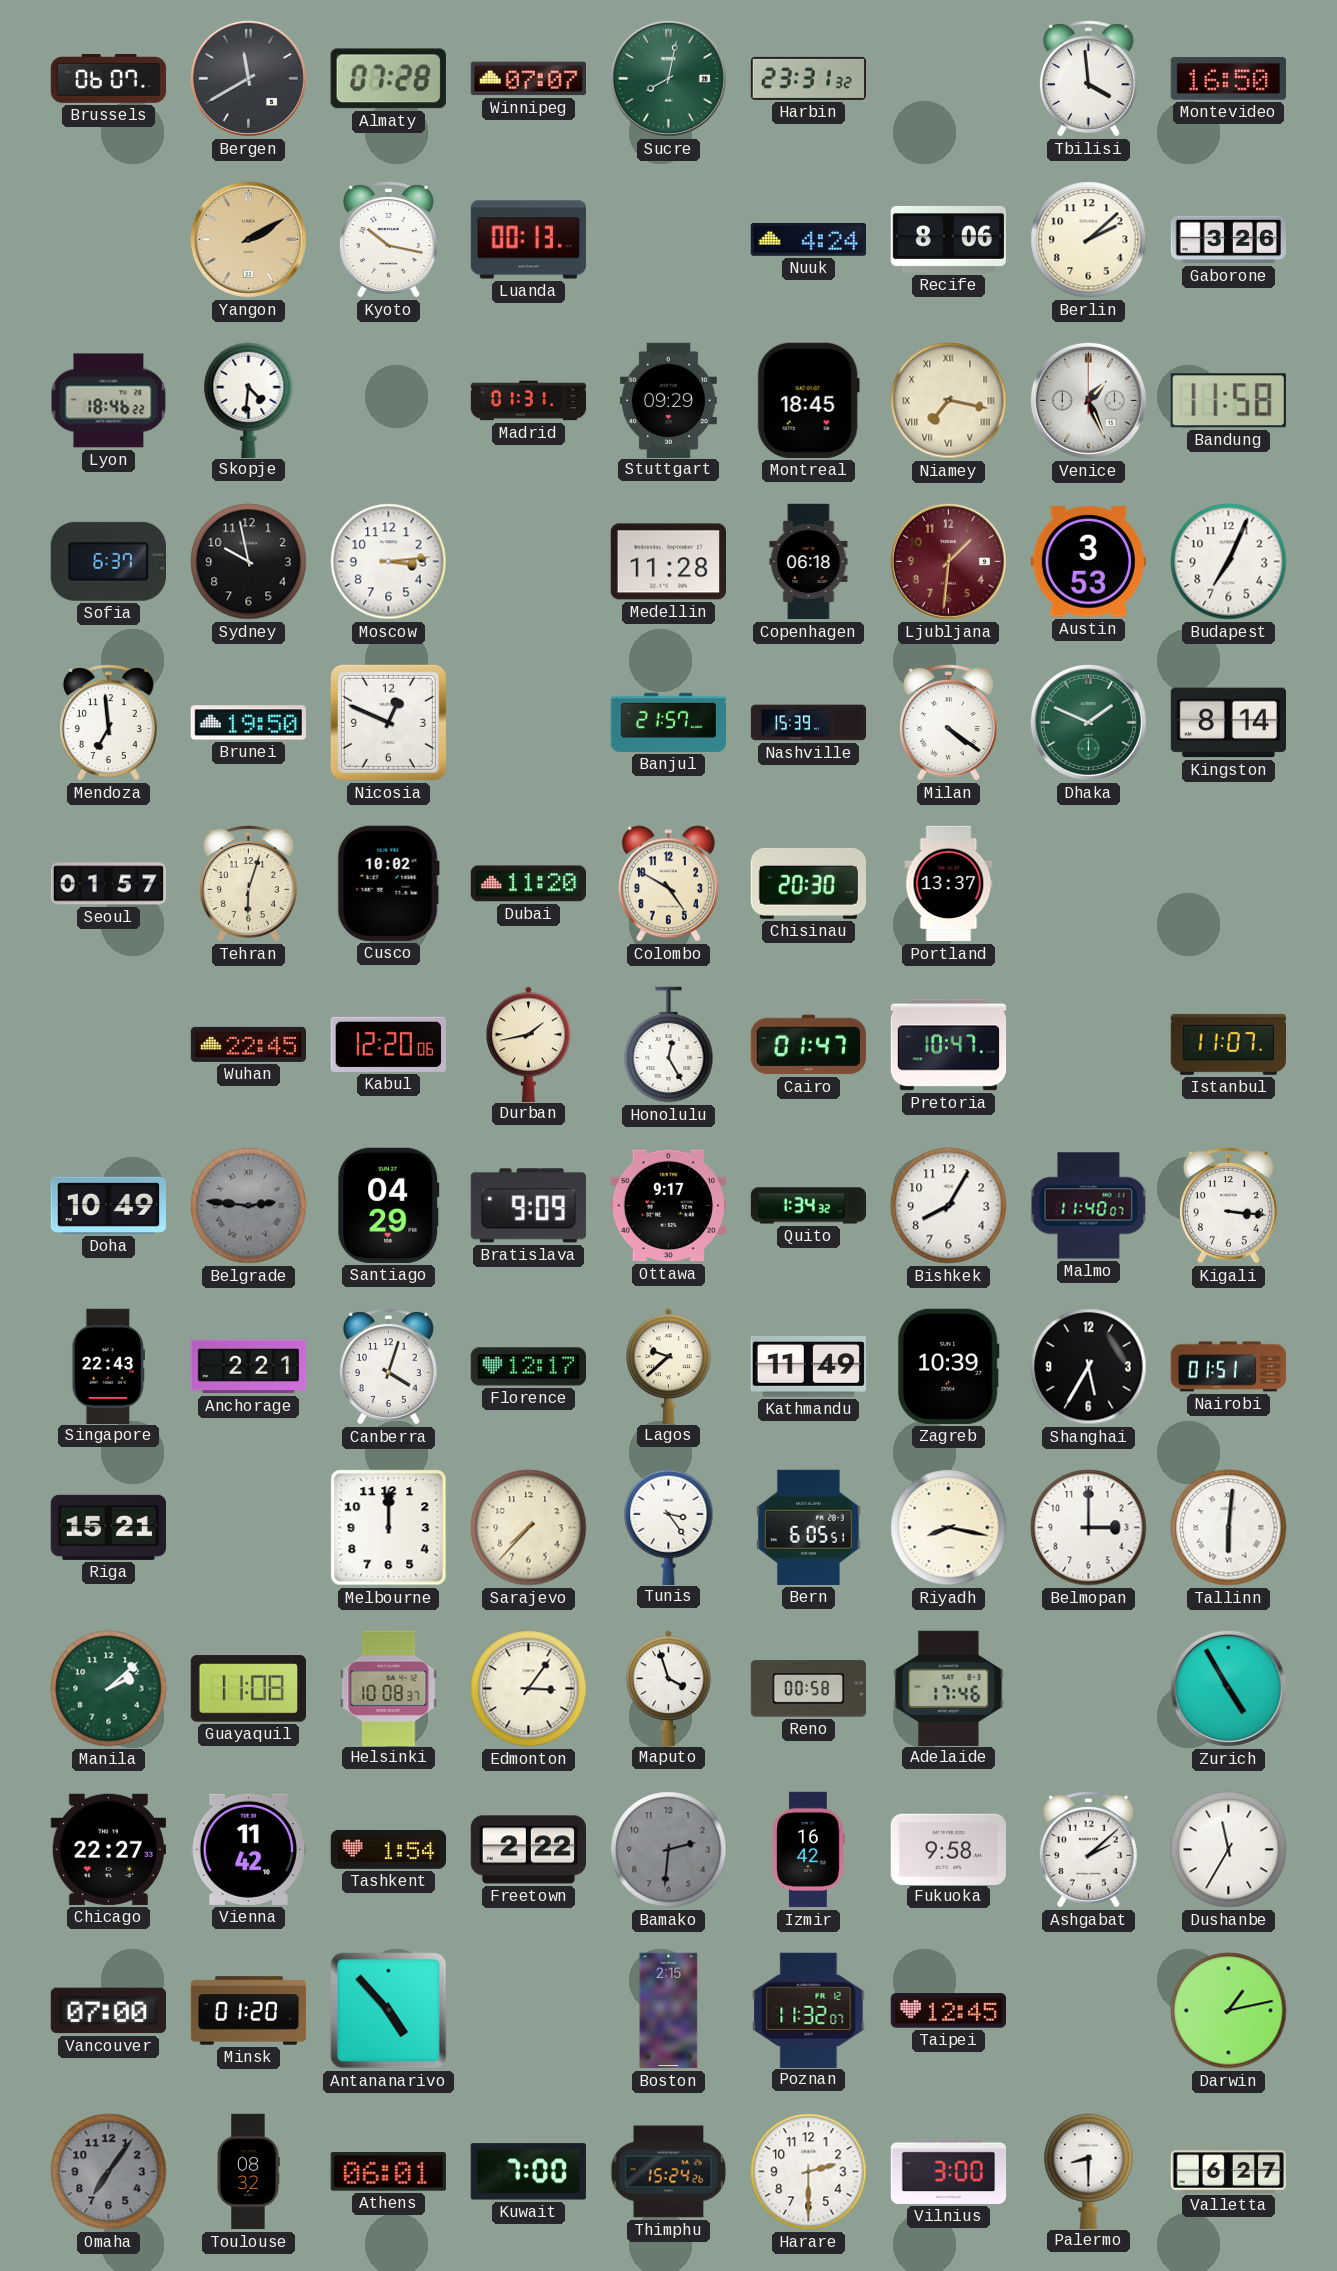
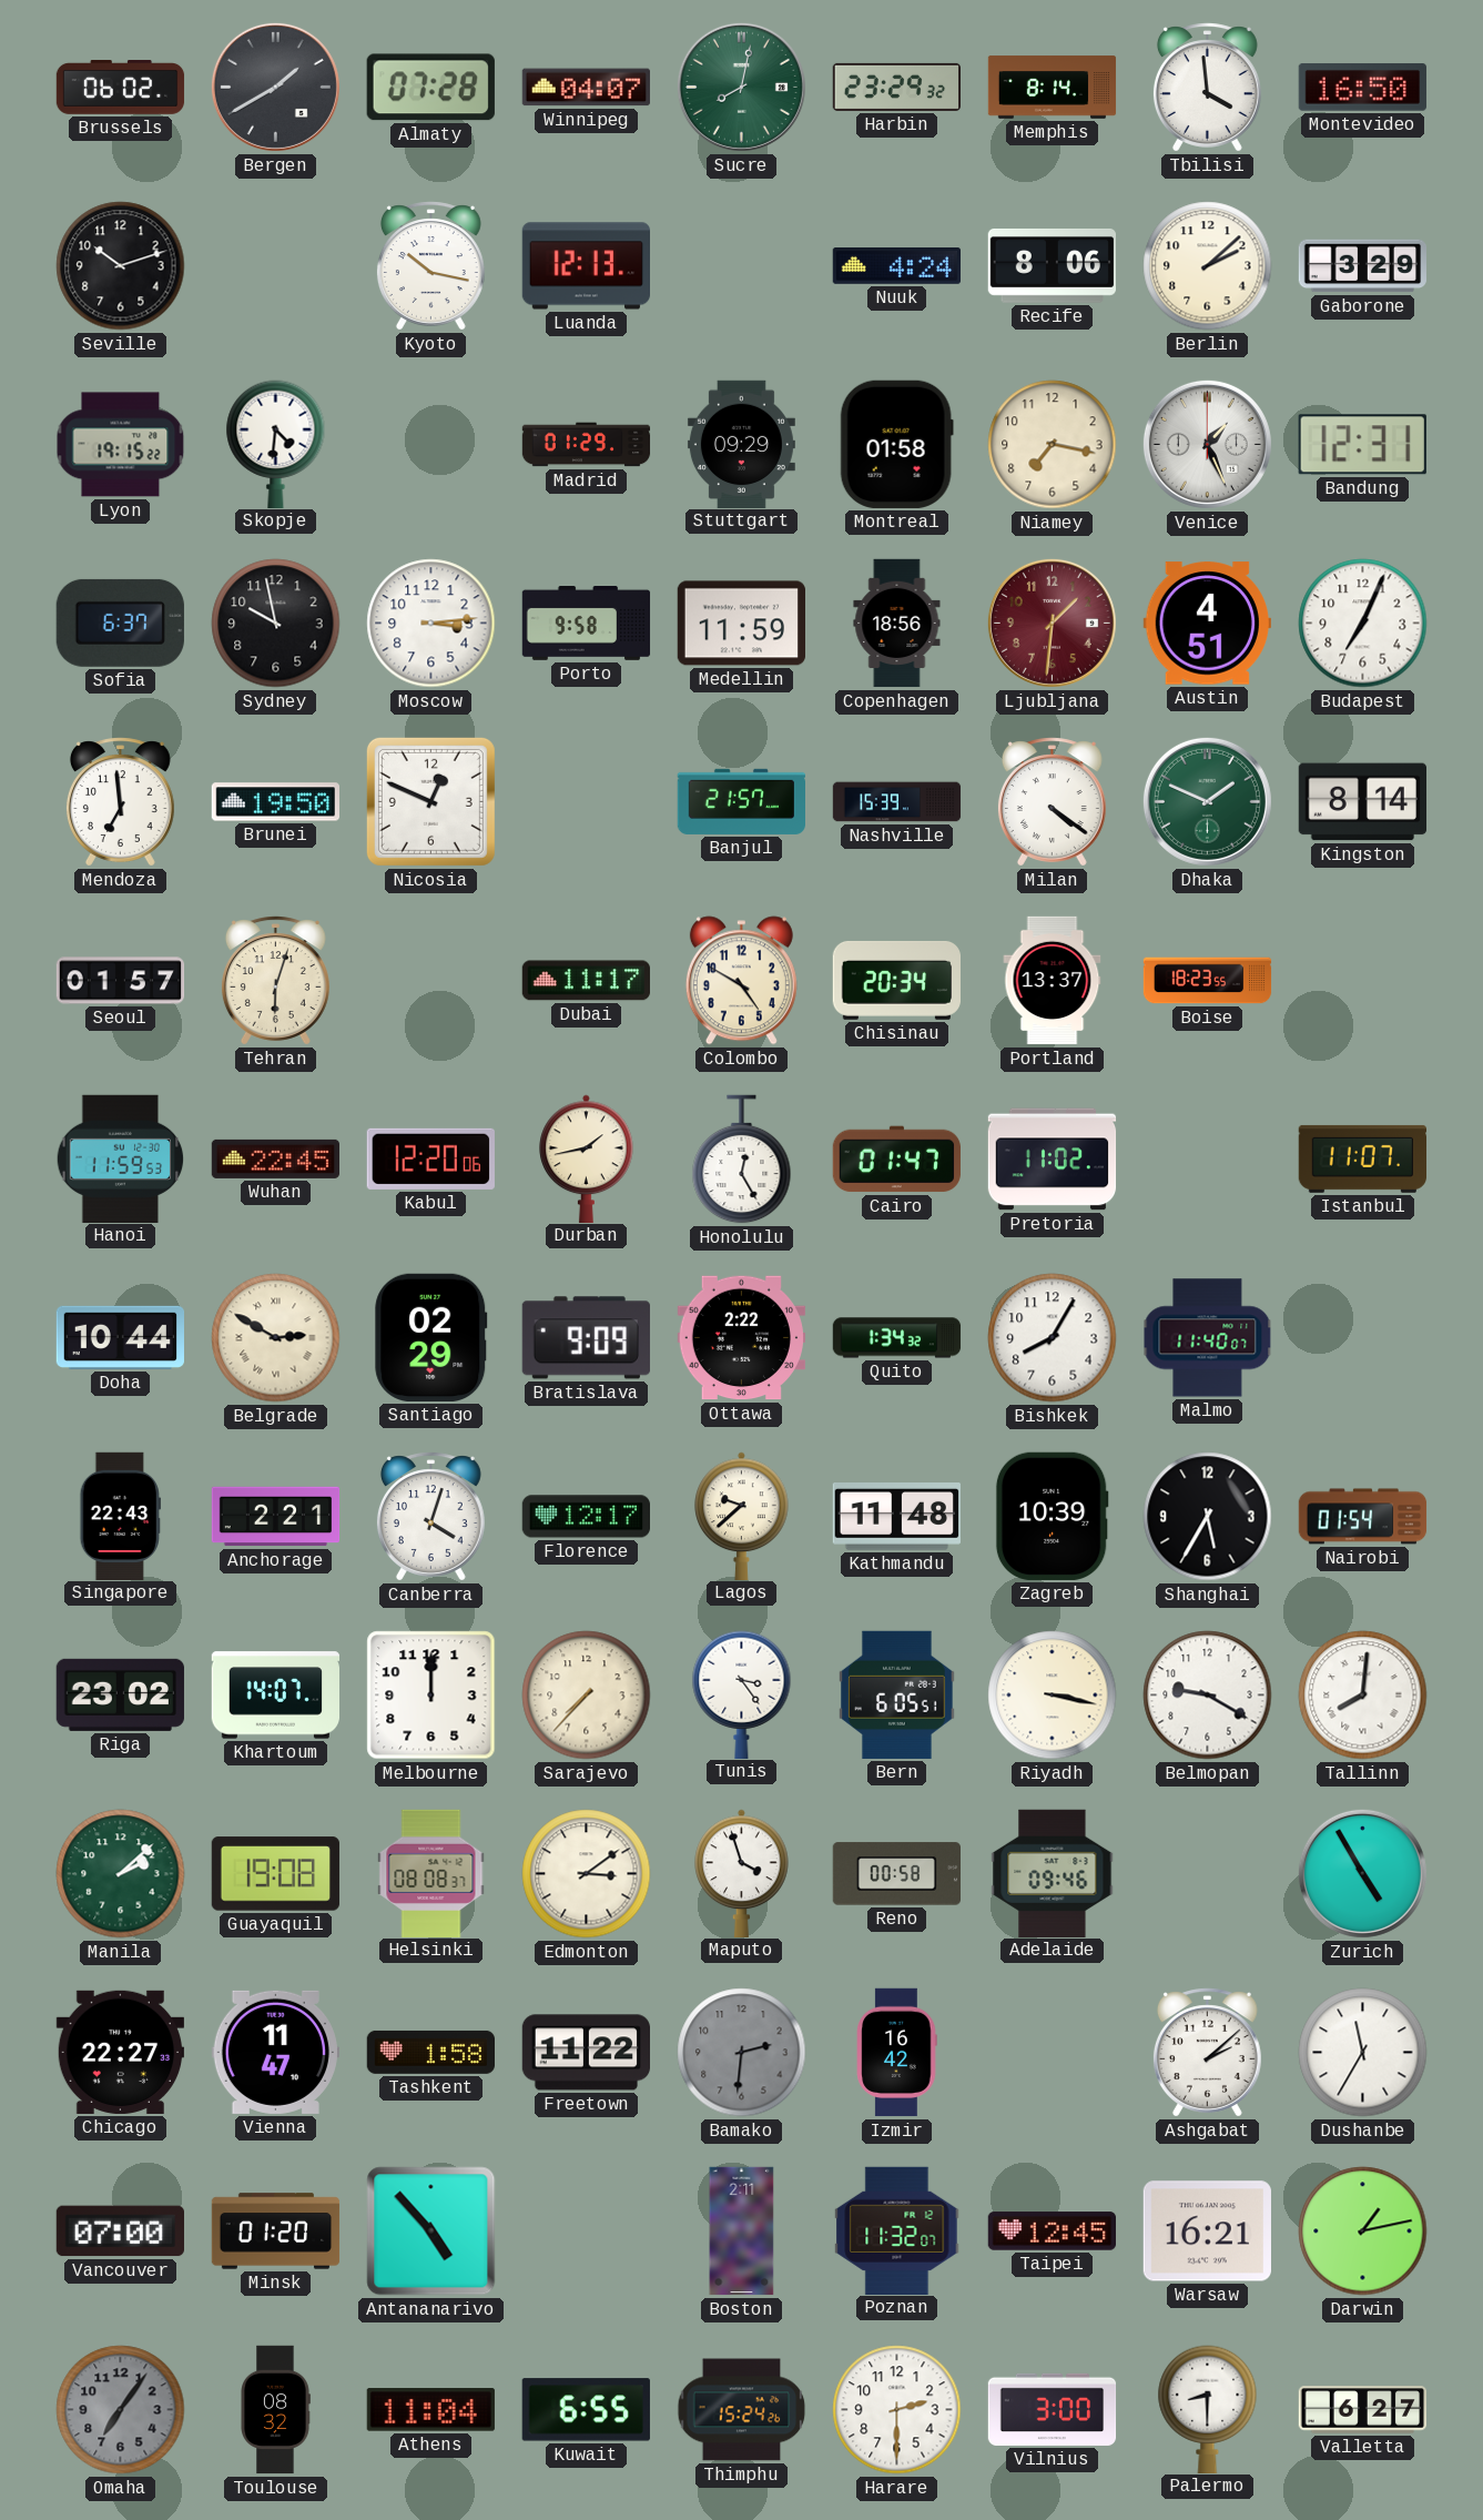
Brussels: 06:07 -> 06:02 (121, 88)
Bergen: 11:40 -> 1:40 (275, 87)
Winnipeg: 07:07 -> 04:07 (586, 88)
Harbin: 23:31 -> 23:29 (897, 87)
Memphis: none -> 8:14 (1053, 88)
Seville: none -> 10:12 (121, 266)
Yangon: 2:10 -> none (248, 239)
Luanda: 00:13 -> 12:13 (586, 266)
Gaborone: 3:26 -> 3:29 (1362, 266)
Lyon: 18:46 -> 19:15 (121, 445)
Madrid: 01:31 -> 01:29 (587, 445)
Montreal: 18:45 -> 01:58 (896, 444)
Niamey numerals: Roman -> Arabic (1053, 445)
Bandung: 11:58 -> 12:31 (1362, 445)
Porto: none -> 9:58 (587, 624)
Medellin: 11:28 -> 11:59 (741, 624)
Copenhagen: 06:18 -> 18:56 (897, 624)
Austin: 3:53 -> 4:51 (1207, 624)
Cusco: 10:02 -> none (388, 883)
Dubai: 11:20 -> 11:17 (586, 981)
Chisinau: 20:30 -> 20:34 (896, 980)
Boise: none -> 18:23 (1208, 981)
Hanoi: none -> 11:59 (121, 1158)
Pretoria: 10:47 -> 11:02 (1053, 1160)
Doha: 10:49 -> 10:44 (120, 1337)
Belgrade: 2:46 -> 2:50 (276, 1338)
Belgrade dial: grey -> cream (276, 1338)
Santiago: 04:29 -> 02:29 (431, 1337)
Ottawa: 9:17 -> 2:22 (741, 1338)
Kigali: 3:16 -> none (1228, 1206)
Kathmandu: 11:49 -> 11:48 (896, 1517)
Nairobi: 01:51 -> 01:54 (1363, 1517)
Riga: 15:21 -> 23:02 (120, 1694)
Khartoum: none -> 14:07 (275, 1696)
Riyadh: 8:17 -> 3:17 (1053, 1696)
Belmopan: 3:00 -> 9:20 (1208, 1696)
Tallinn: 6:01 -> 8:01 (1363, 1696)
Guayaquil: 11:08 -> 19:08 (275, 1874)
Helsinki: 10:08 -> 08:08 (431, 1873)
Edmonton: 3:06 -> 3:09 (587, 1874)
Adelaide: 17:46 -> 09:46 (1053, 1873)
Vienna: 11:42 -> 11:47 (275, 2052)
Tashkent: 1:54 -> 1:58 (430, 2052)
Freetown: 2:22 -> 11:22 (586, 2053)
Fukuoka: 9:58 -> none (948, 1849)
Boston: 2:15 -> 2:11 (742, 2231)
Warsaw: none -> 16:21 (1207, 2231)
Athens: 06:01 -> 11:04 (430, 2410)
Kuwait: 7:00 -> 6:55 (586, 2410)
